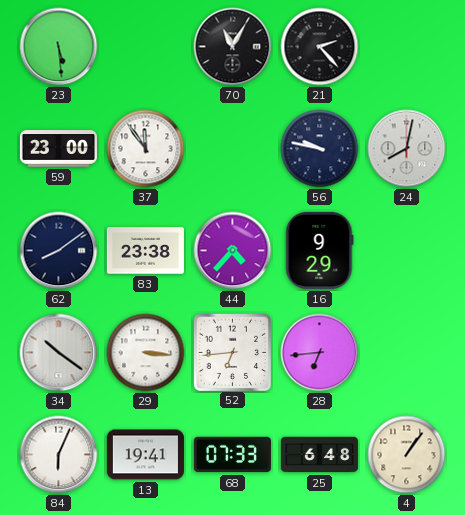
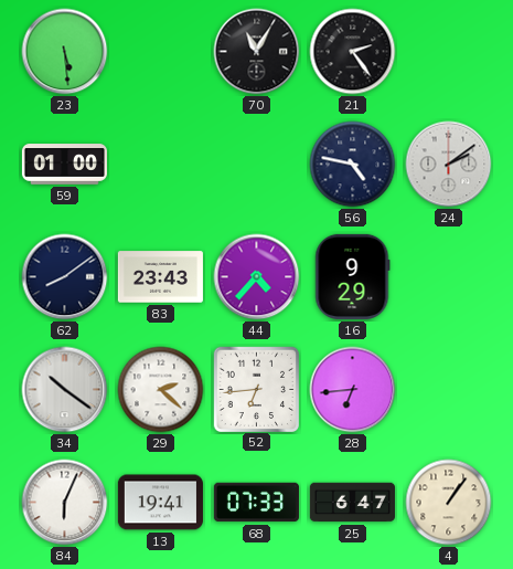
21: 2:23 -> 2:24 (353, 52)
59: 23:00 -> 01:00 (64, 165)
37: 11:54 -> none (146, 149)
56: 9:47 -> 4:47 (353, 165)
24: 8:02 -> 2:09 (449, 165)
83: 23:38 -> 23:43 (160, 277)
29: 3:16 -> 2:22 (161, 390)
25: 6:48 -> 6:47 (352, 503)
